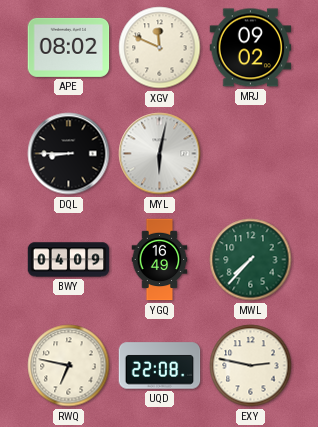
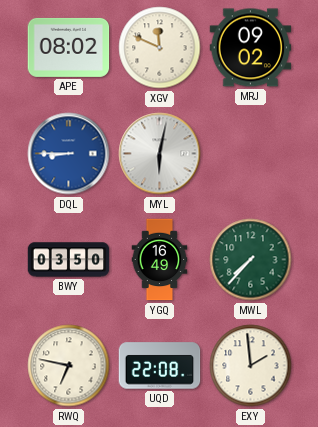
DQL dial: black -> blue (69, 154)
BWY: 04:09 -> 03:50 (69, 260)
EXY: 2:47 -> 1:59 (251, 366)
